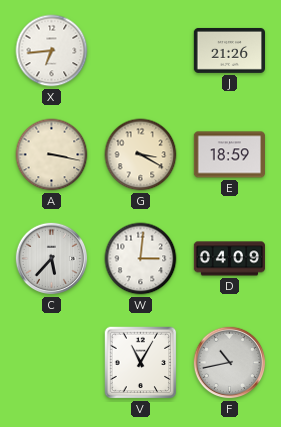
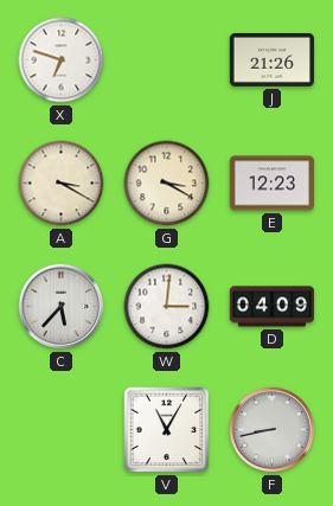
X: 6:44 -> 6:48 (62, 60)
A: 3:17 -> 3:20 (62, 184)
E: 18:59 -> 12:23 (271, 184)
F: 10:43 -> 8:43 (273, 430)
